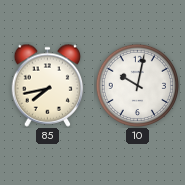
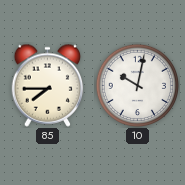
85: 7:43 -> 7:45 (48, 85)
